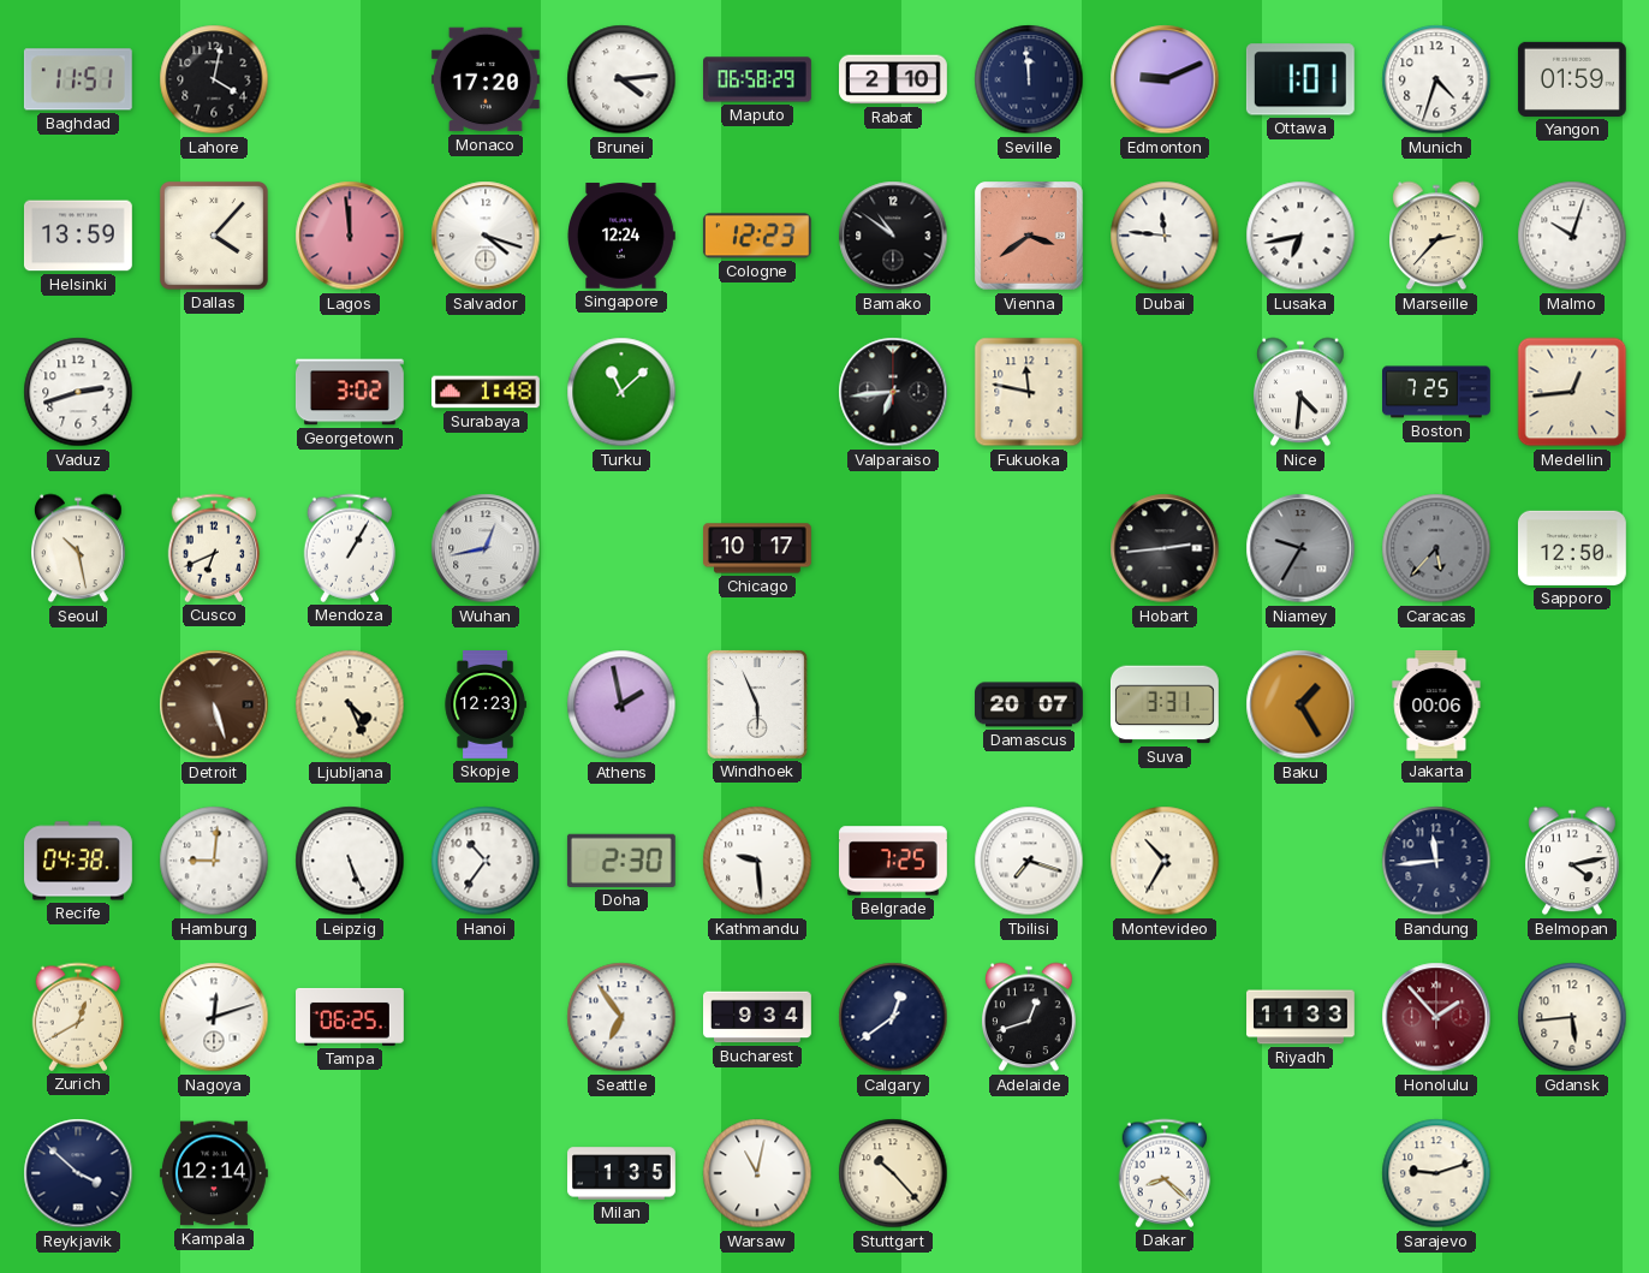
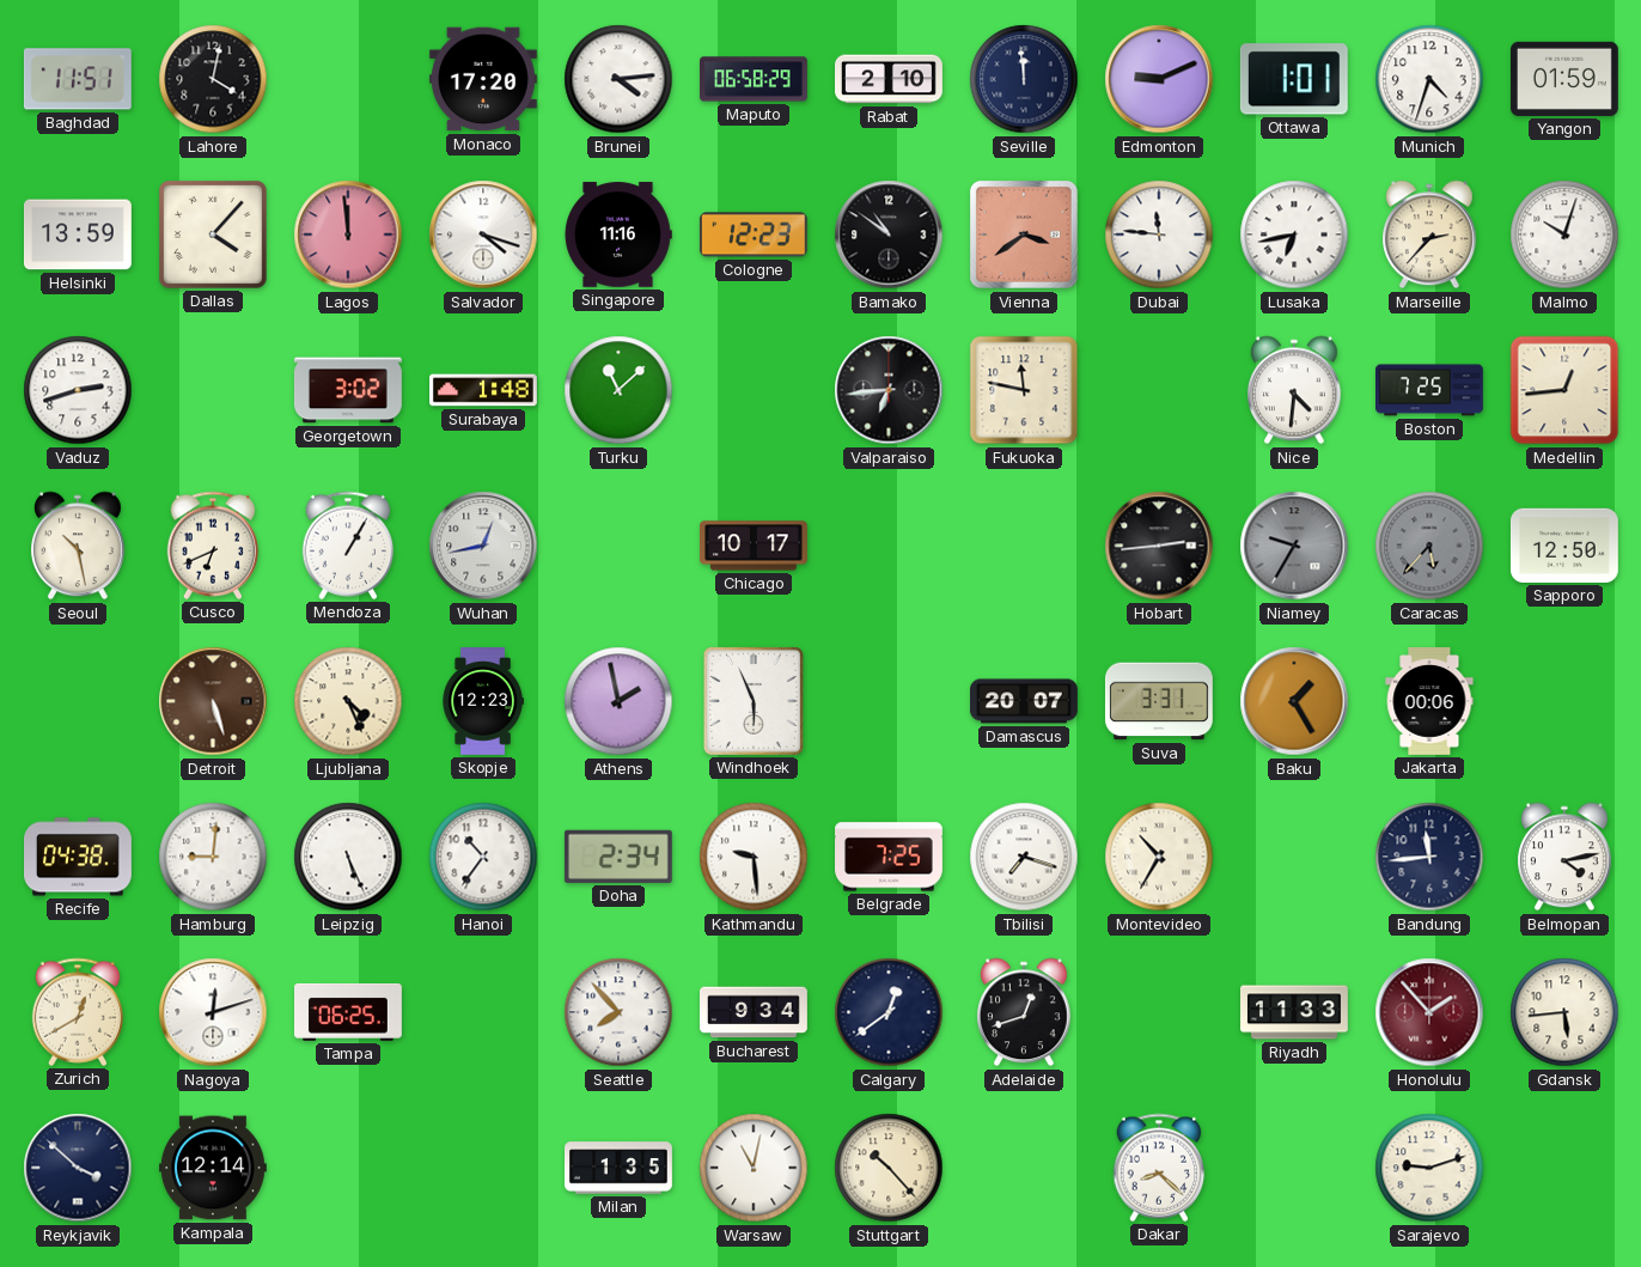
Singapore: 12:24 -> 11:16 (618, 234)
Doha: 2:30 -> 2:34 (618, 857)
Seattle: 6:54 -> 7:53 (618, 1012)
